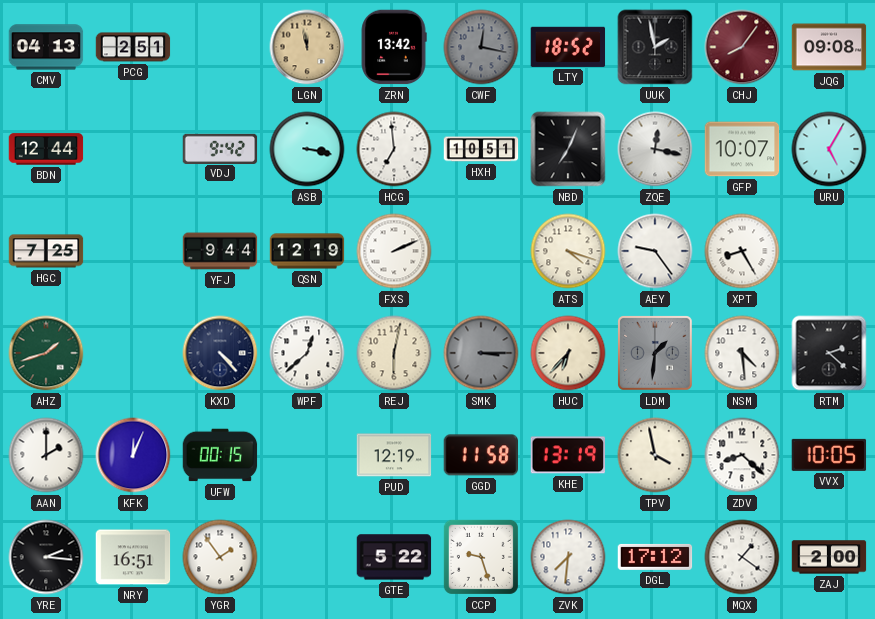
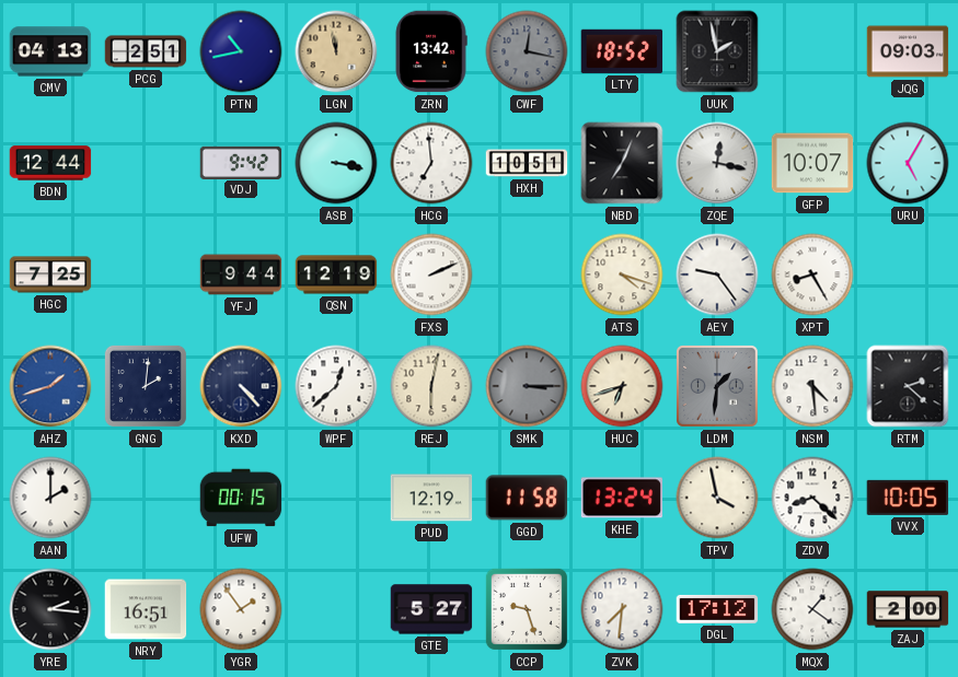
PTN: none -> 10:43 (241, 51)
CHJ: 8:06 -> none (742, 47)
JQG: 09:08 -> 09:03 (908, 51)
AHZ dial: green -> blue (50, 386)
GNG: none -> 2:01 (146, 386)
HUC: 6:37 -> 6:42 (622, 386)
KFK: 12:04 -> none (133, 455)
KHE: 13:19 -> 13:24 (622, 498)
GTE: 5:22 -> 5:27 (431, 609)
